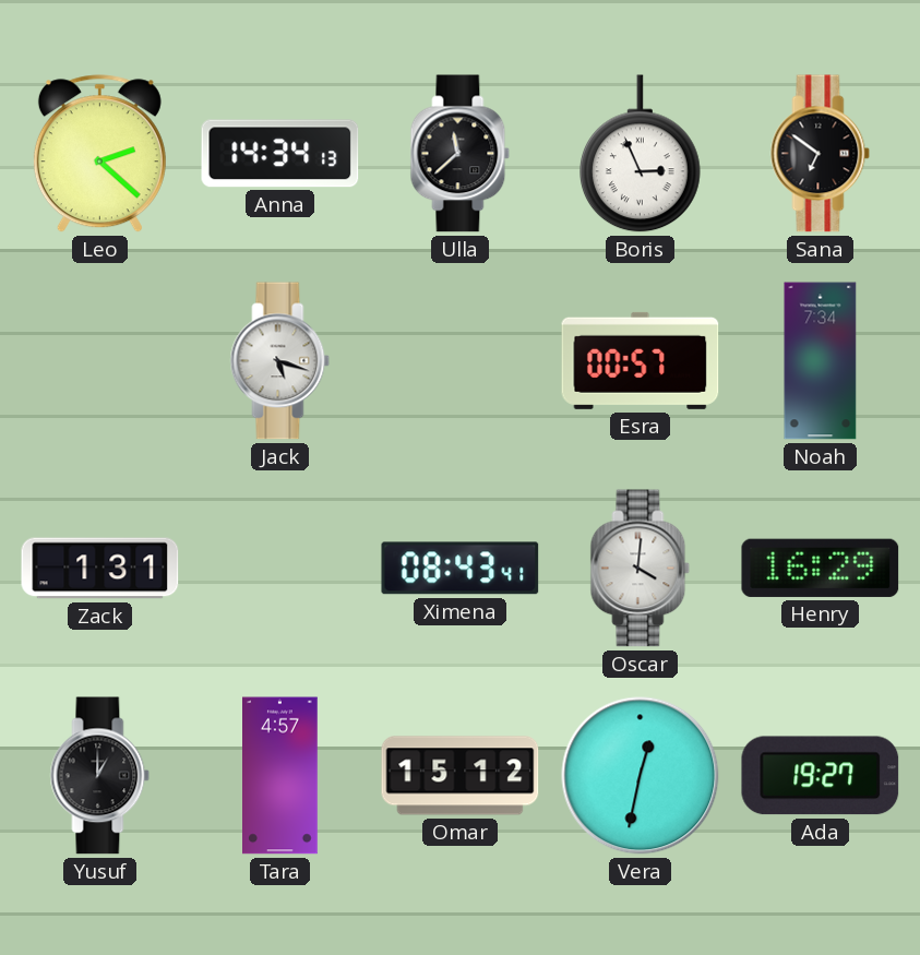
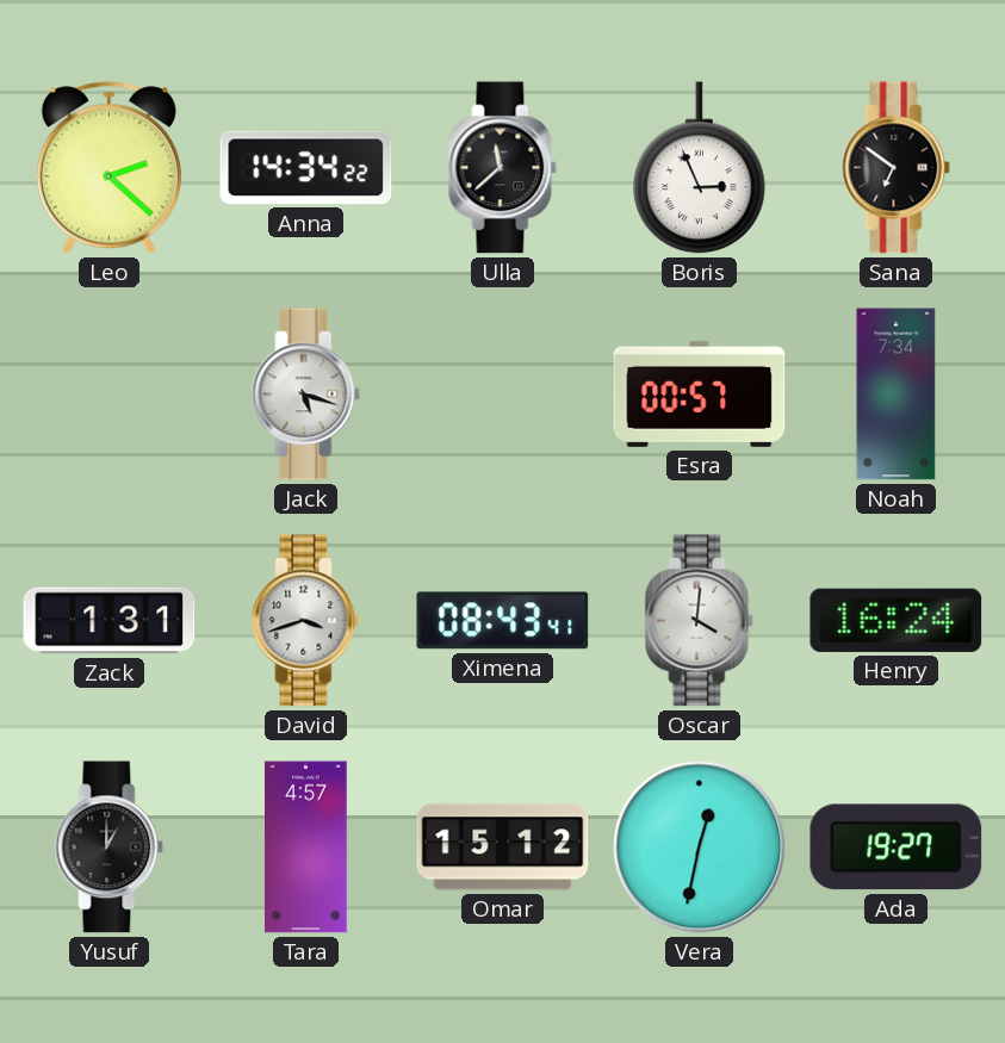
Anna: 14:34:13 -> 14:34:22 (306, 168)
David: none -> 3:42 (306, 621)
Henry: 16:29 -> 16:24 (897, 620)
